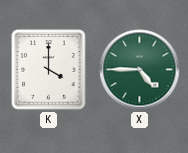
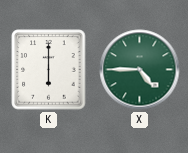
K: 4:00 -> 6:00 (49, 70)
